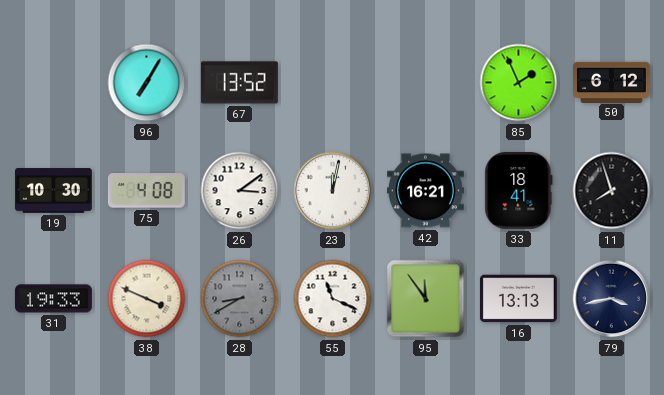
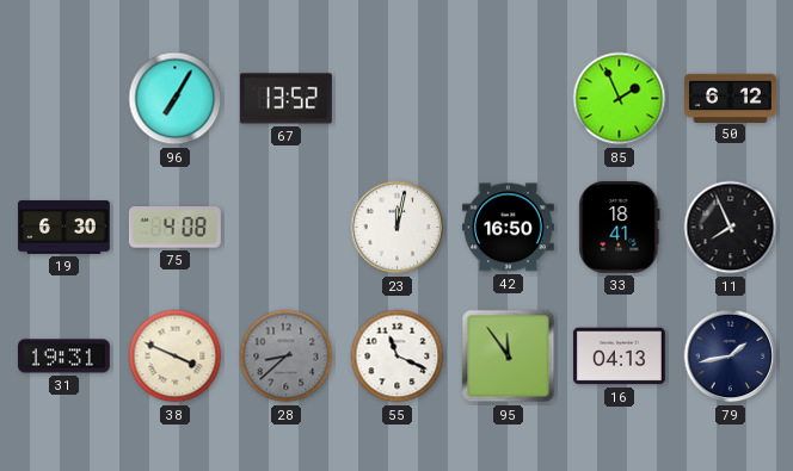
19: 10:30 -> 6:30 (64, 228)
26: 3:09 -> none (240, 191)
42: 16:21 -> 16:50 (508, 228)
11: 7:57 -> 7:56 (731, 228)
31: 19:33 -> 19:31 (63, 357)
28: 8:40 -> 8:38 (287, 357)
16: 13:13 -> 04:13 (619, 357)
79: 3:43 -> 1:43 (731, 357)
